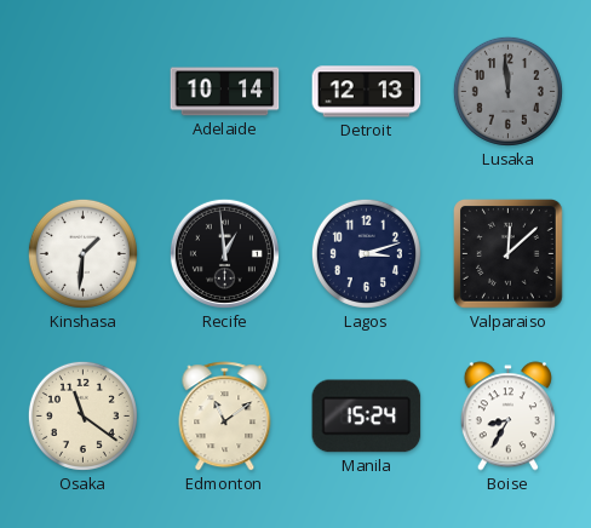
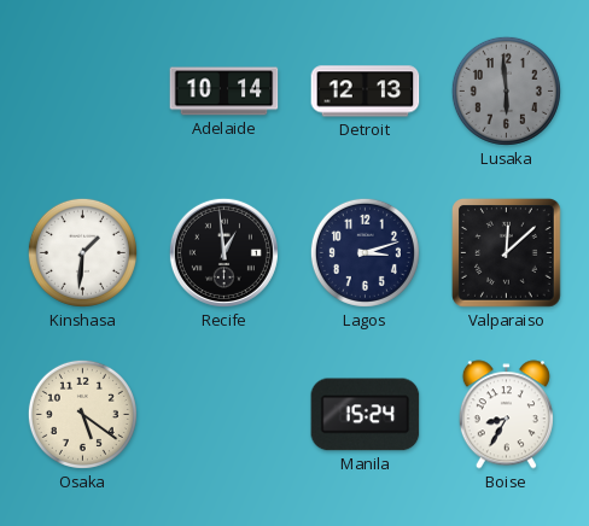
Lusaka: 11:59 -> 5:59 (506, 90)
Osaka: 11:21 -> 5:21 (82, 414)
Edmonton: 11:09 -> none (225, 417)
